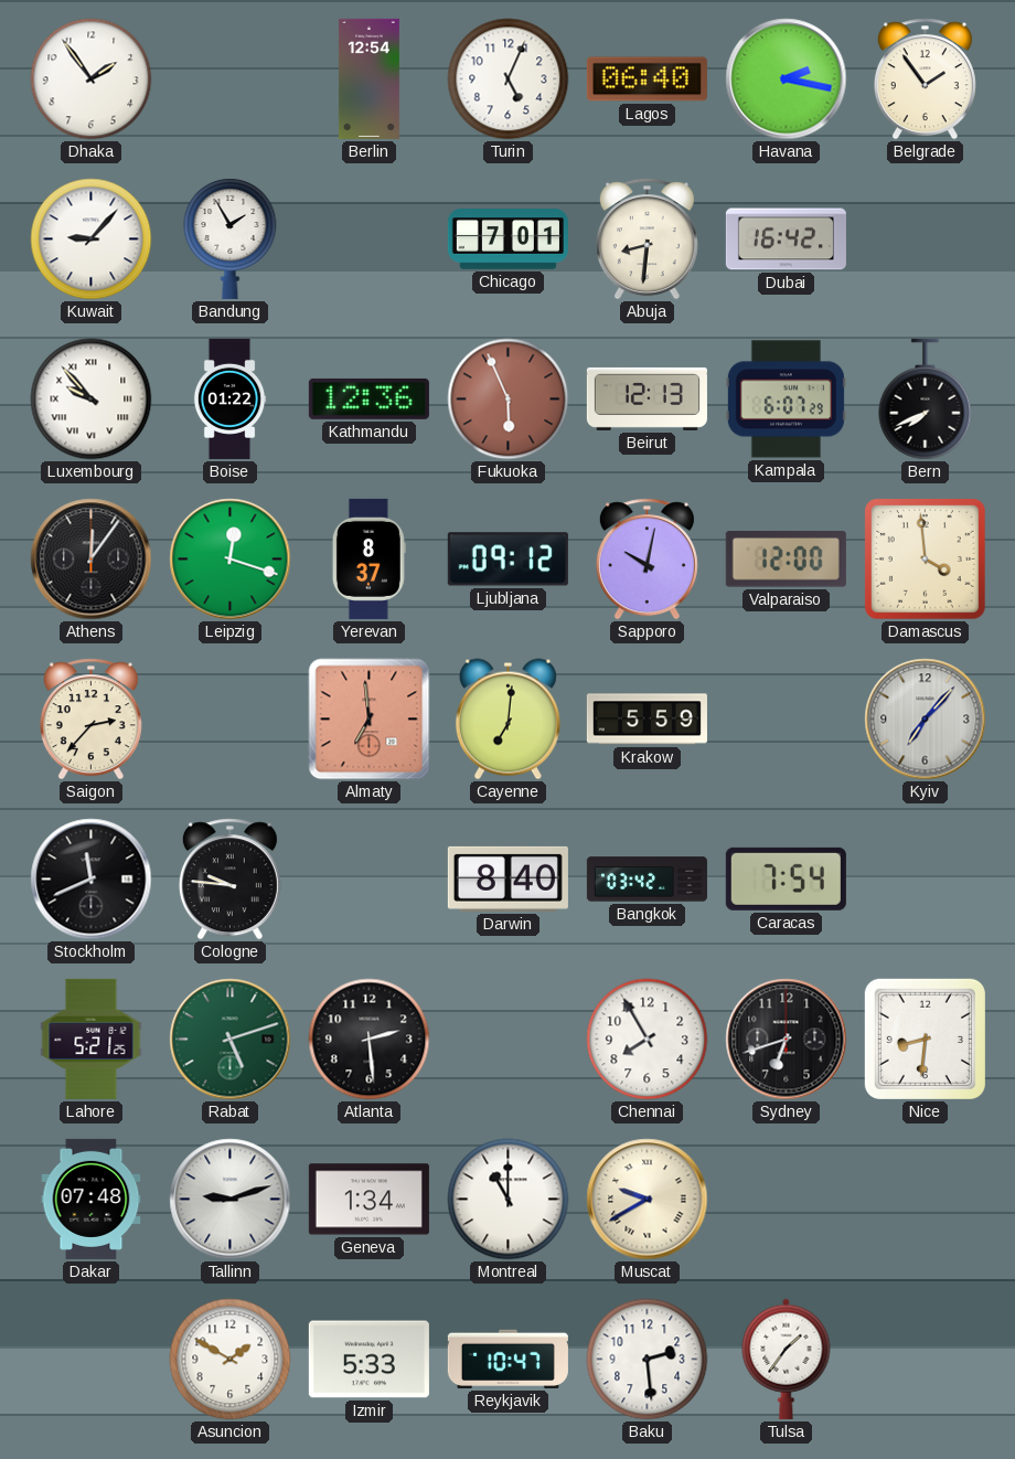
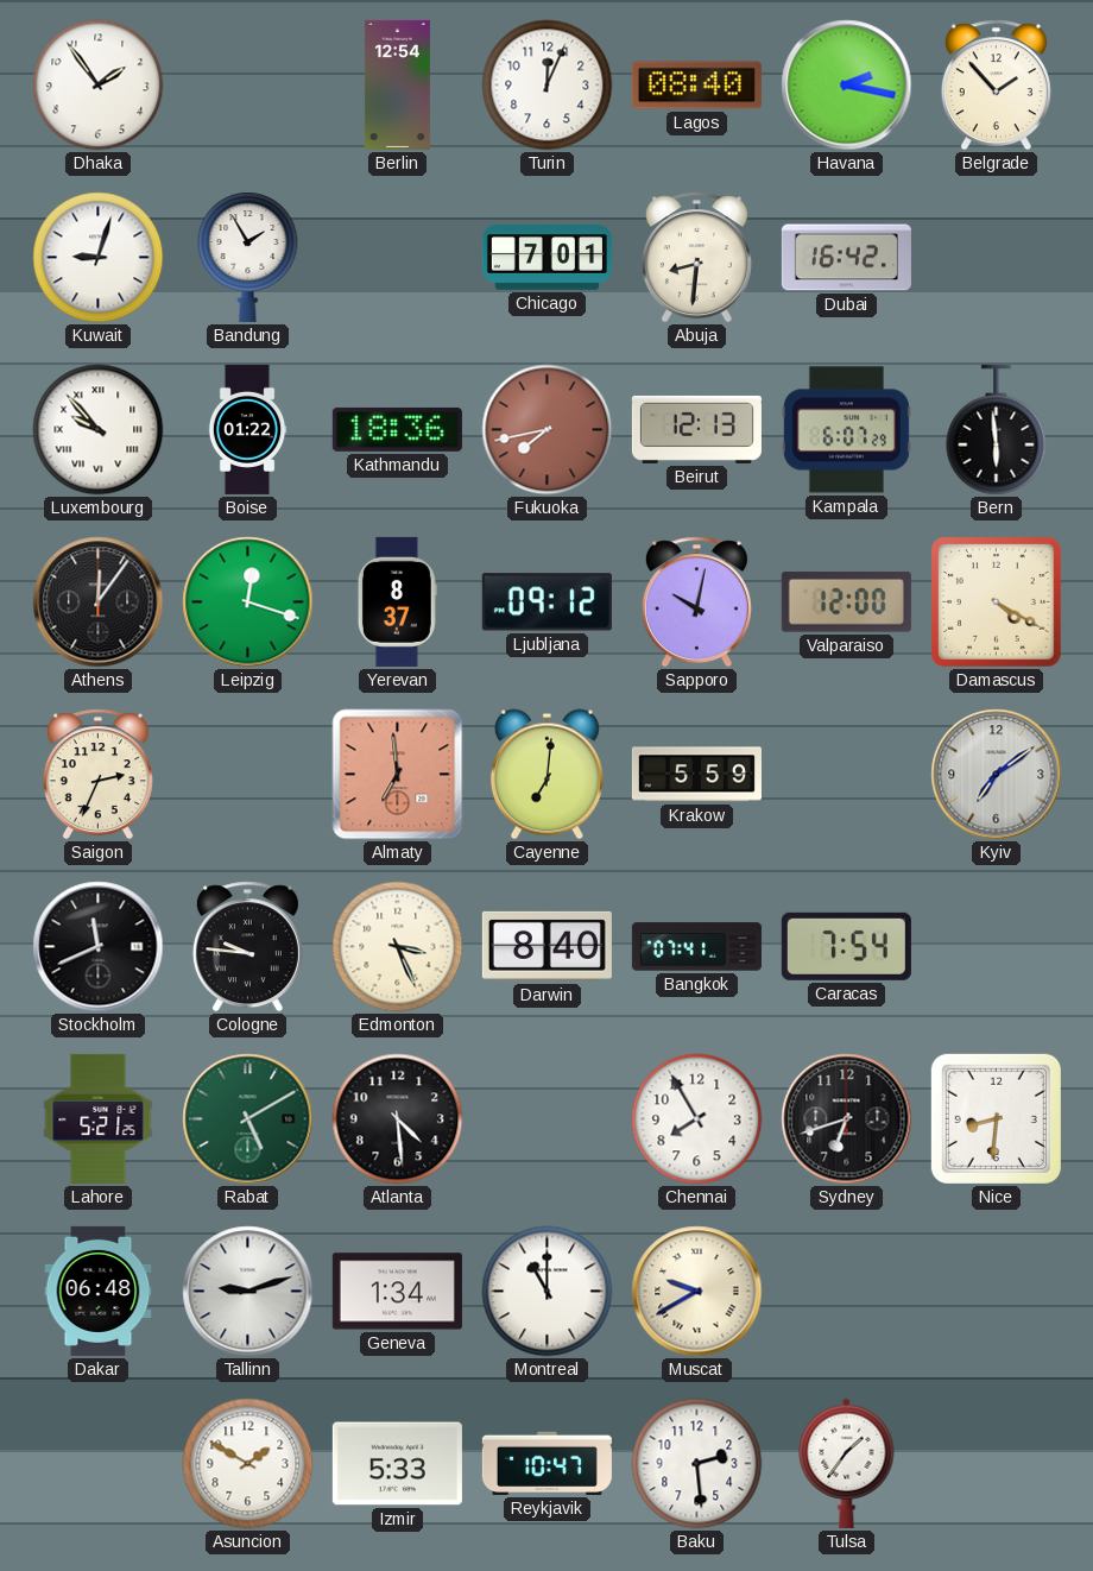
Turin: 5:04 -> 12:04 (548, 86)
Lagos: 06:40 -> 08:40 (696, 86)
Belgrade: 1:54 -> 1:53 (996, 86)
Kuwait: 9:07 -> 9:03 (99, 258)
Kathmandu: 12:36 -> 18:36 (397, 429)
Fukuoka: 5:56 -> 7:43 (548, 430)
Bern: 7:41 -> 5:59 (997, 430)
Damascus: 3:59 -> 4:20 (997, 602)
Saigon: 2:37 -> 2:34 (97, 775)
Kyiv: 7:07 -> 7:09 (997, 775)
Edmonton: none -> 3:26 (398, 947)
Bangkok: 03:42 -> 07:41 (696, 947)
Rabat: 5:12 -> 5:10 (248, 1119)
Atlanta: 2:29 -> 4:29 (398, 1119)
Dakar: 07:48 -> 06:48 (99, 1291)
